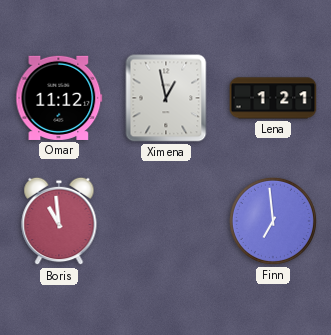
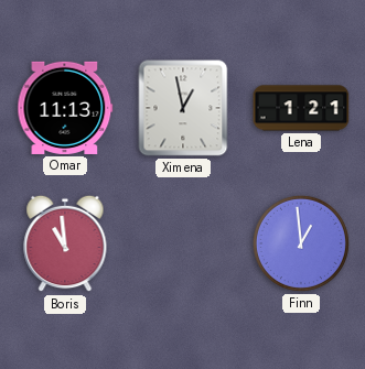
Omar: 11:12 -> 11:13 (65, 108)
Finn: 6:59 -> 12:59 (301, 243)
